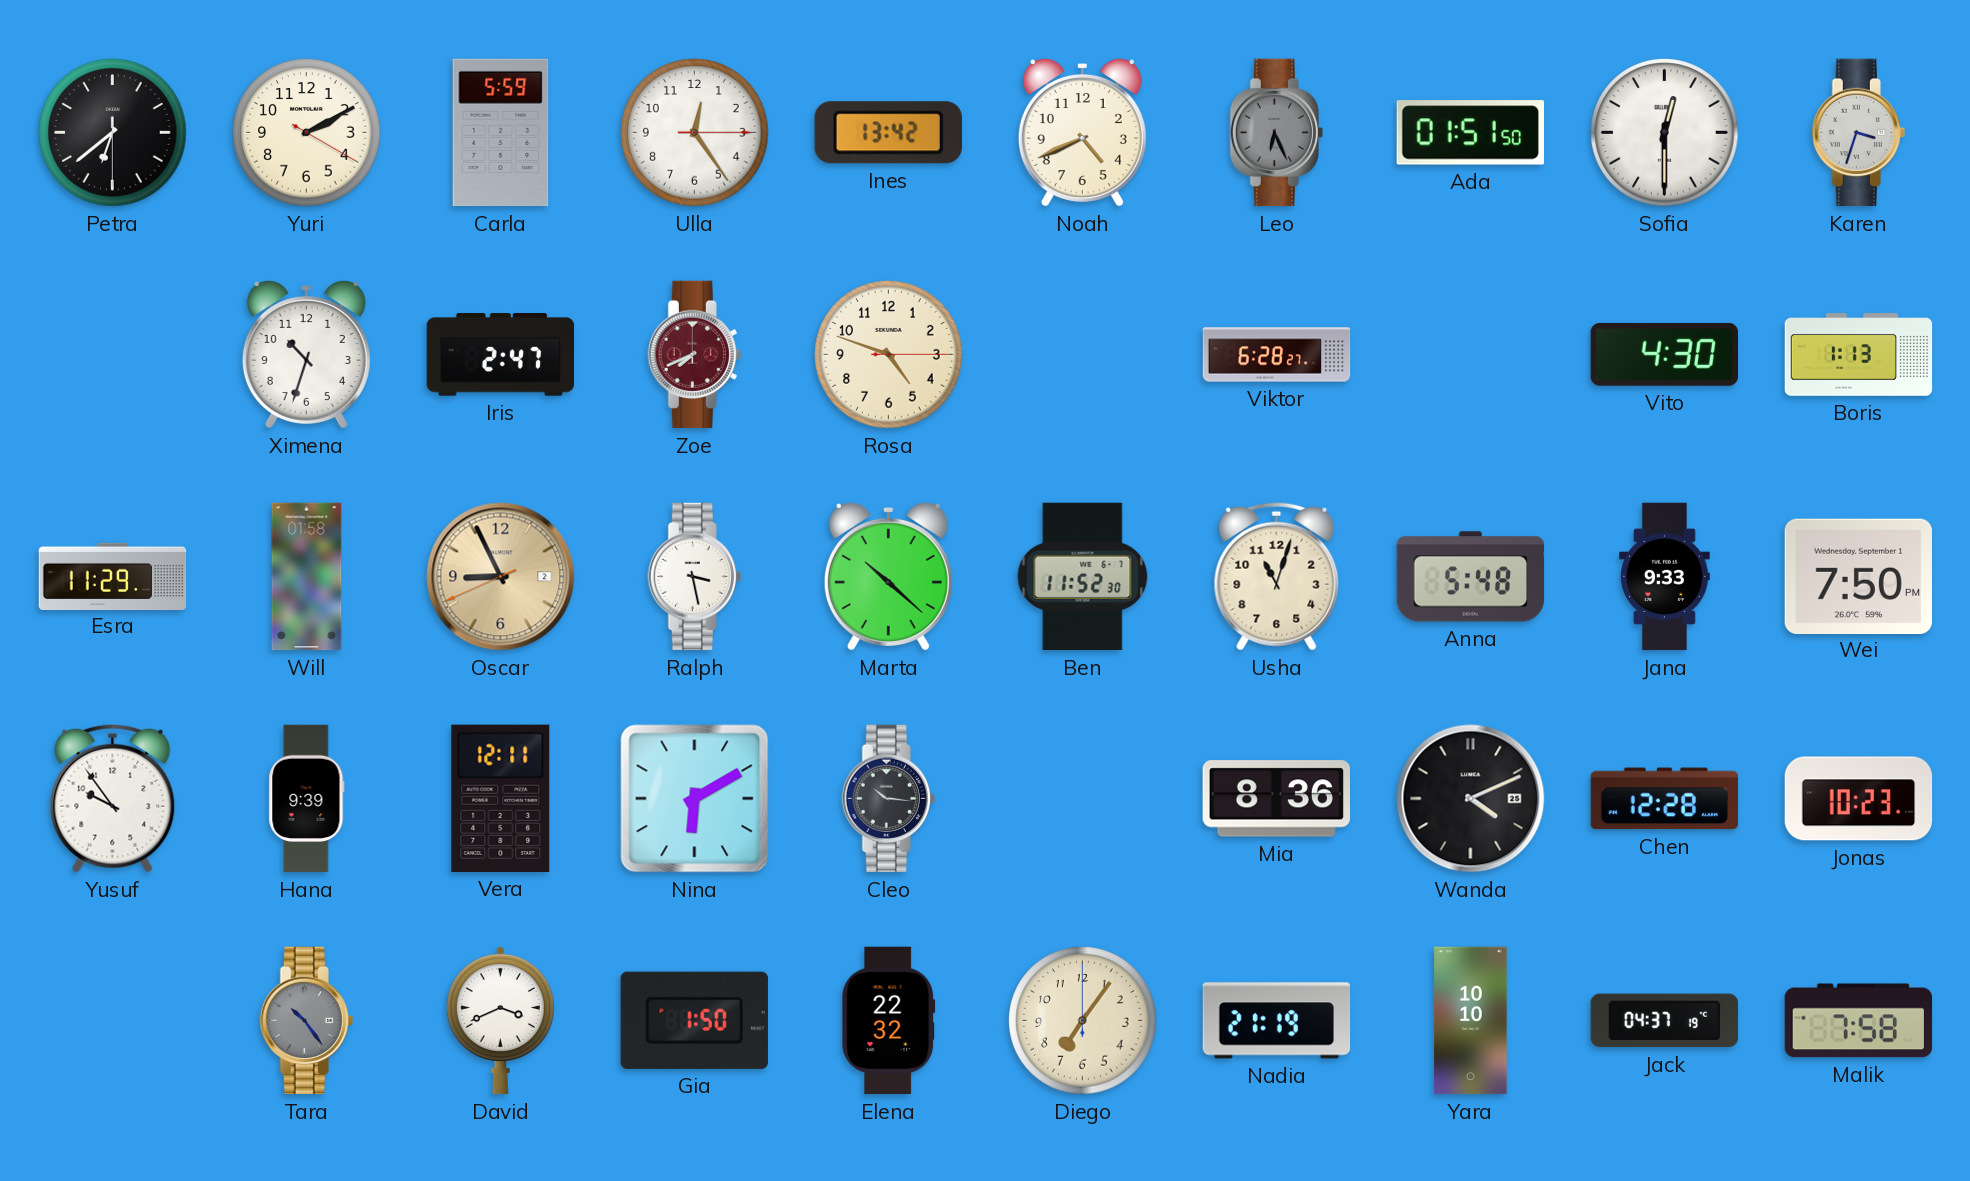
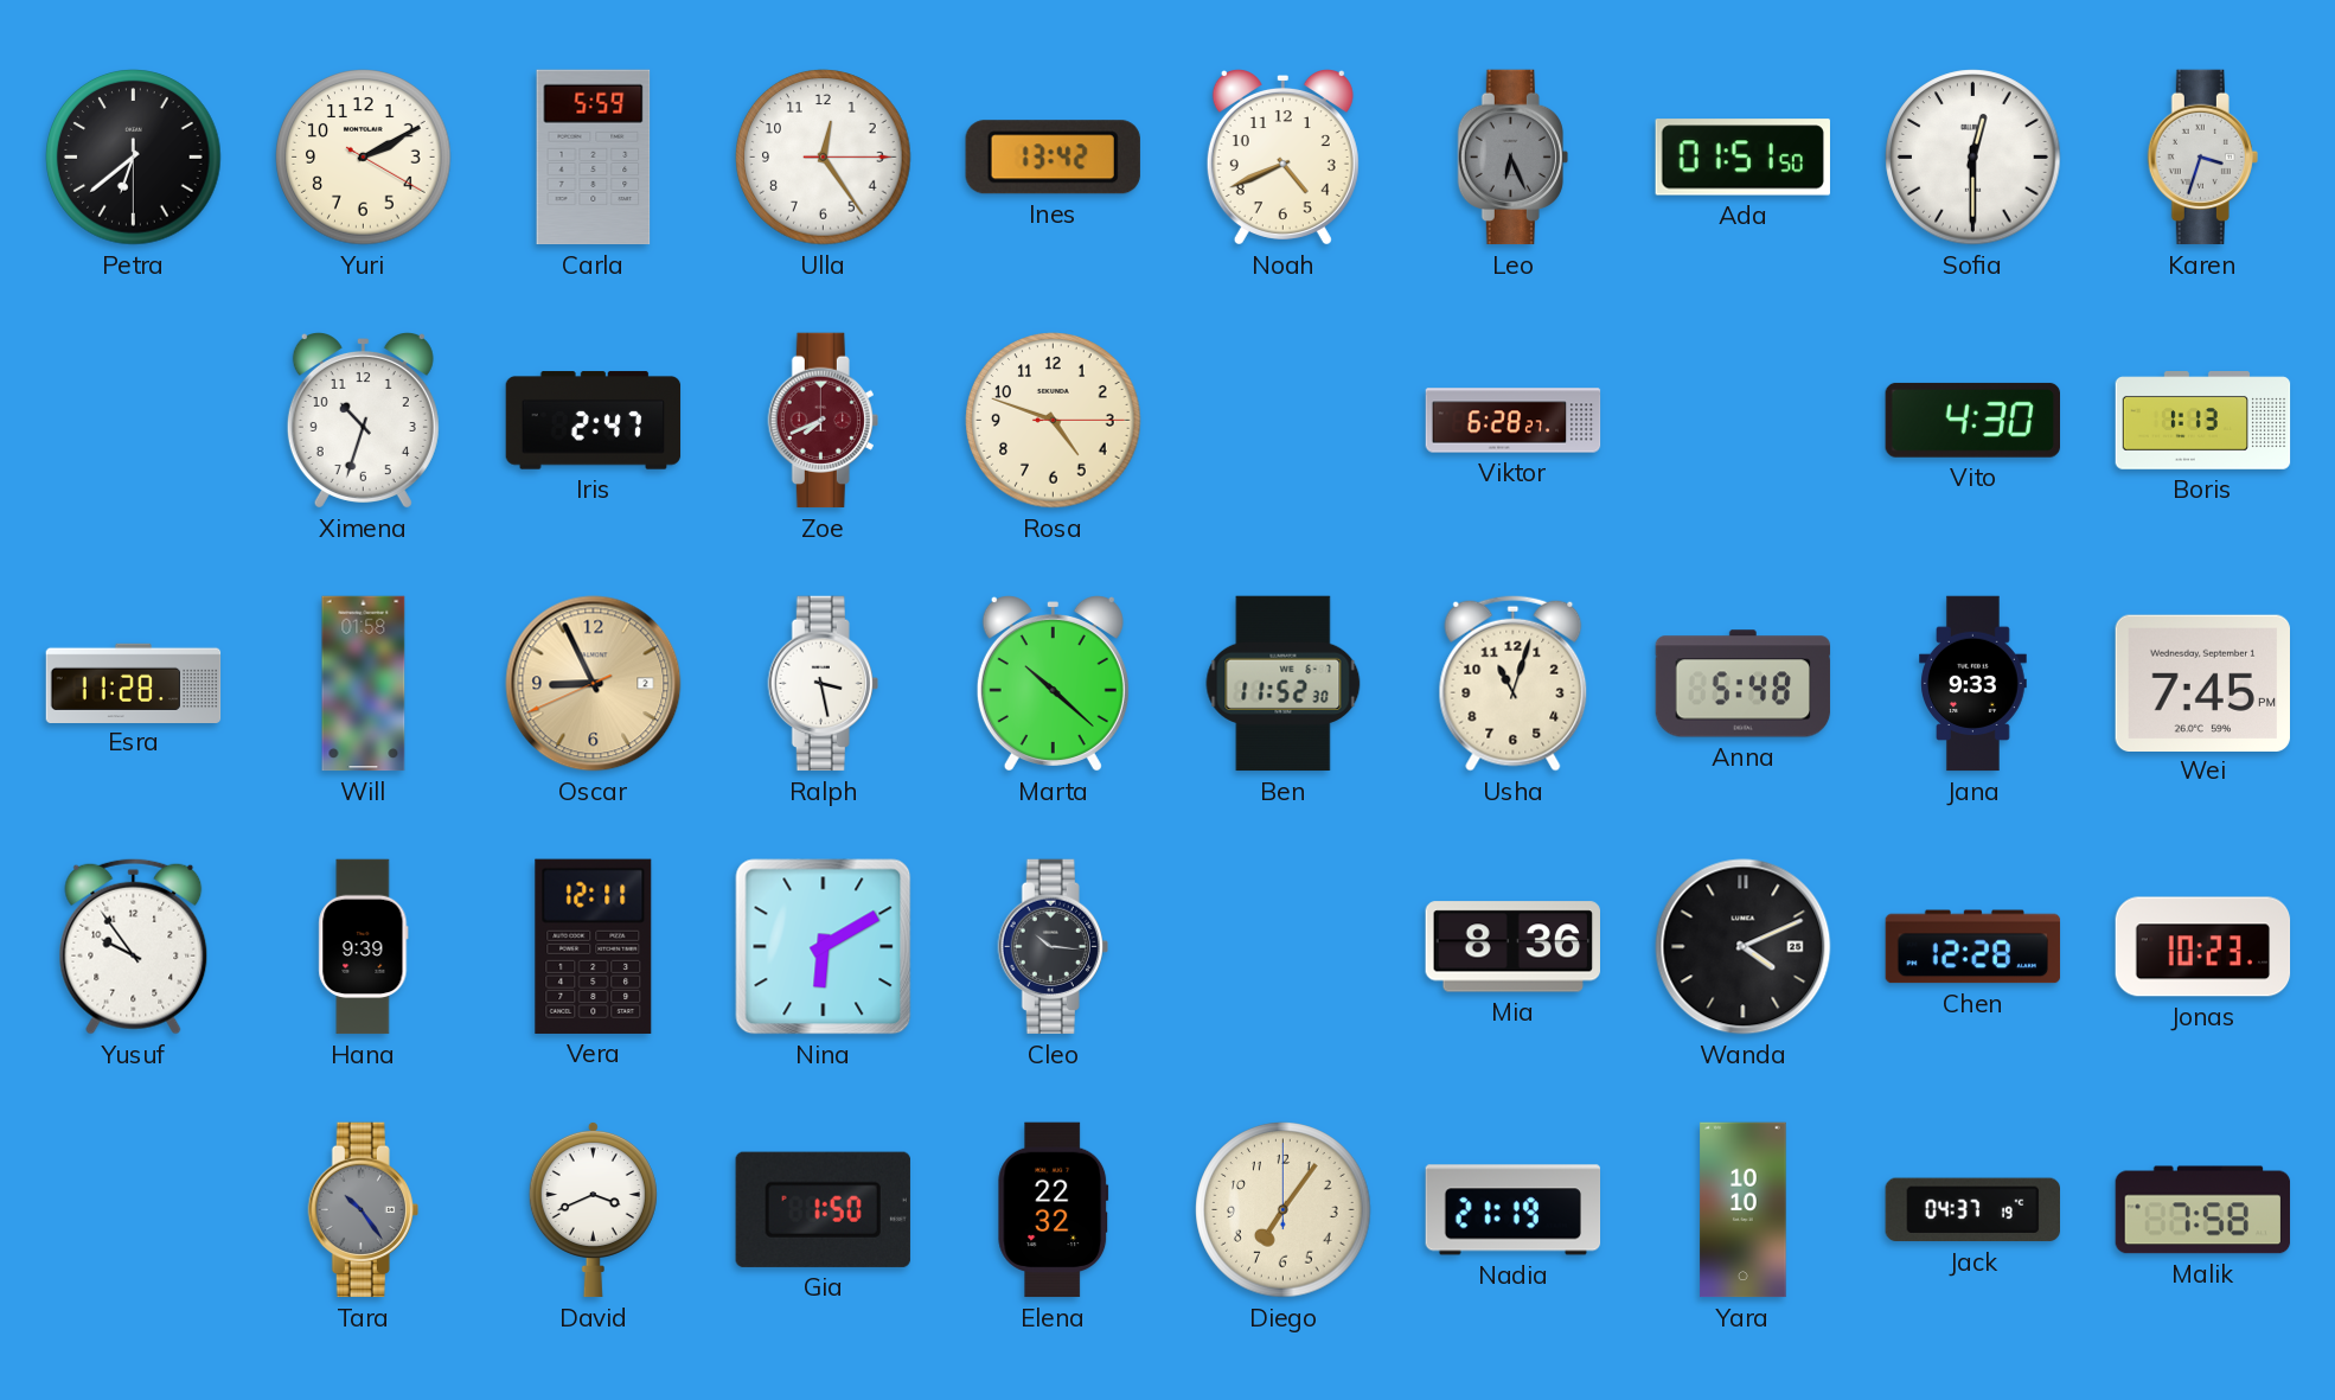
Esra: 11:29 -> 11:28 (134, 683)
Wei: 7:50 -> 7:45 (2202, 683)
